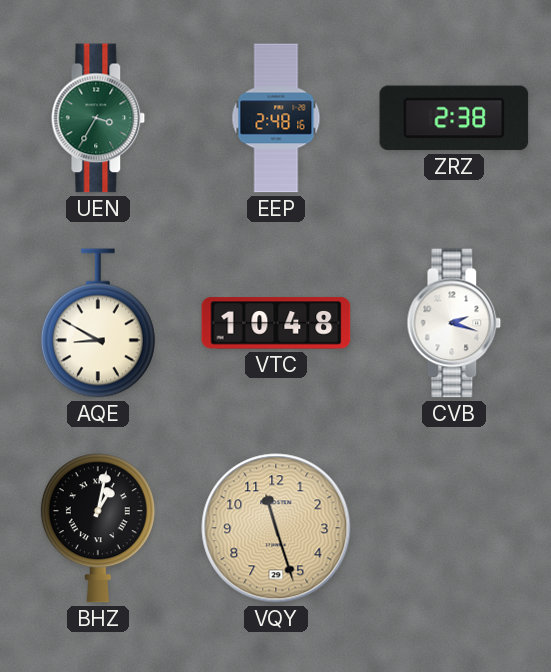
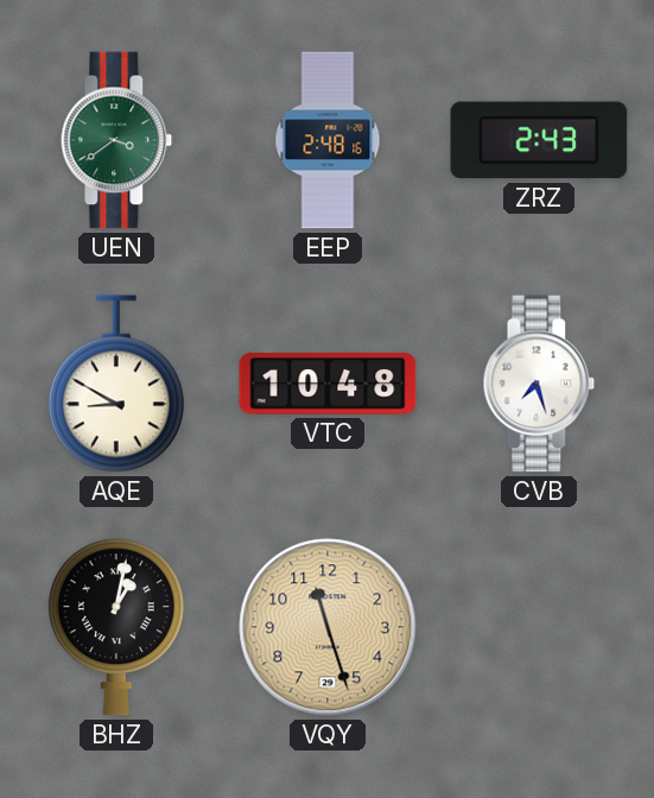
UEN: 3:35 -> 3:39 (116, 140)
ZRZ: 2:38 -> 2:43 (539, 140)
CVB: 2:18 -> 7:27 (539, 384)
